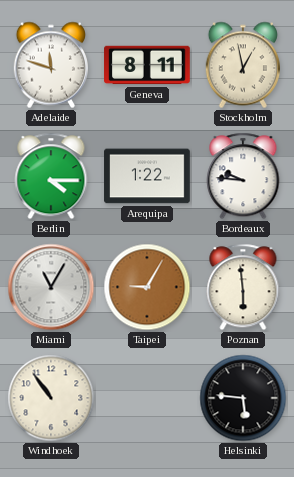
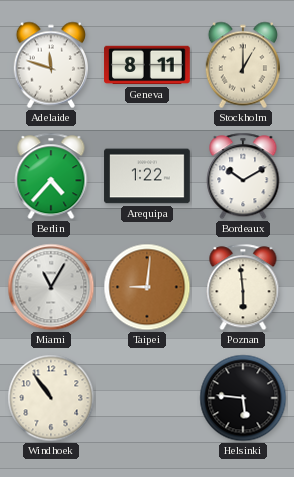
Stockholm: 12:58 -> 1:00 (242, 65)
Berlin: 4:15 -> 4:37 (51, 176)
Bordeaux: 9:46 -> 10:10 (243, 176)
Taipei: 9:05 -> 9:01 (147, 287)
